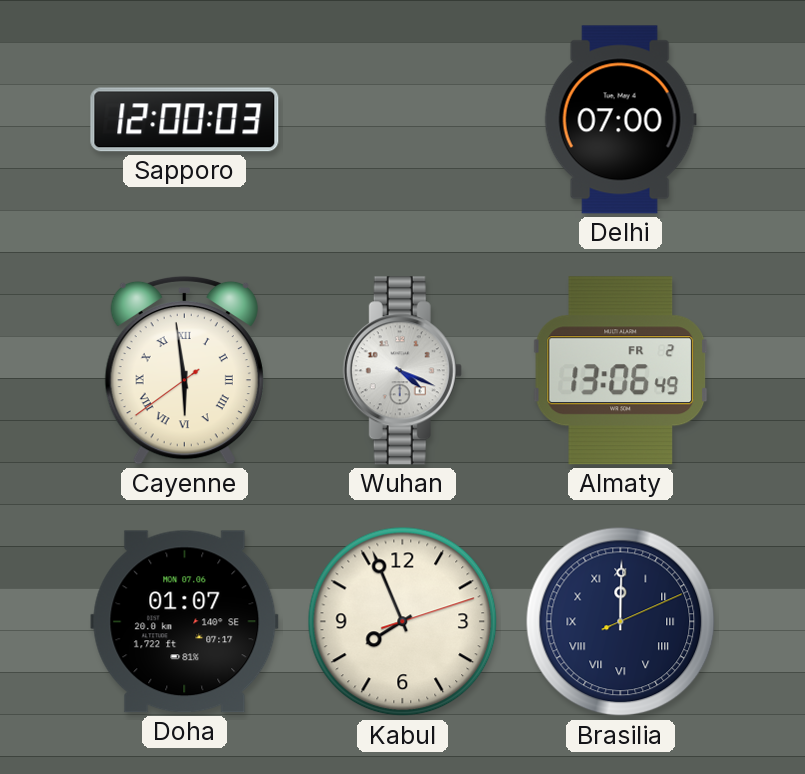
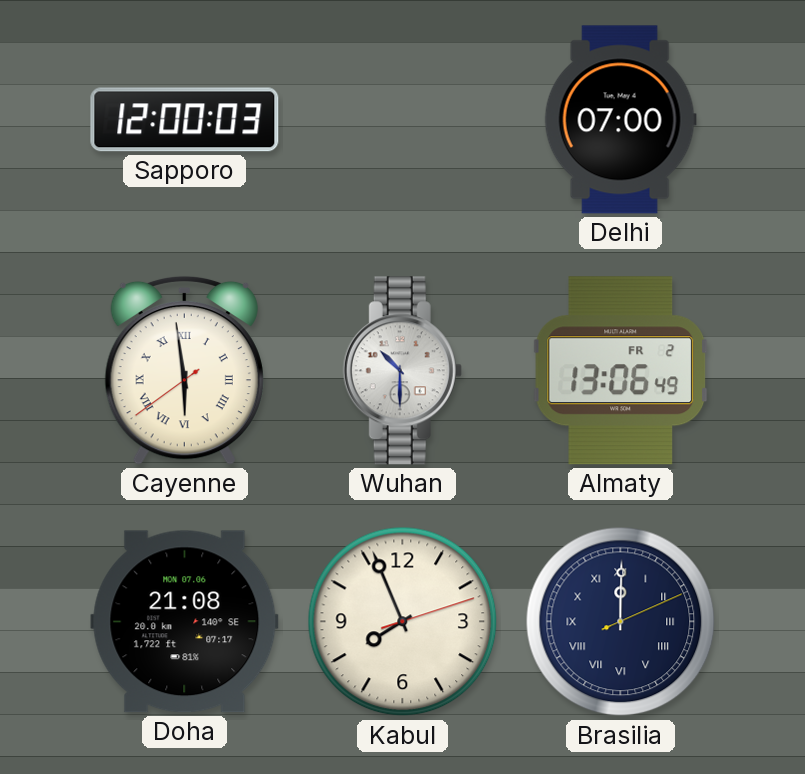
Wuhan: 4:19 -> 10:30 (402, 371)
Doha: 01:07 -> 21:08 (185, 622)
